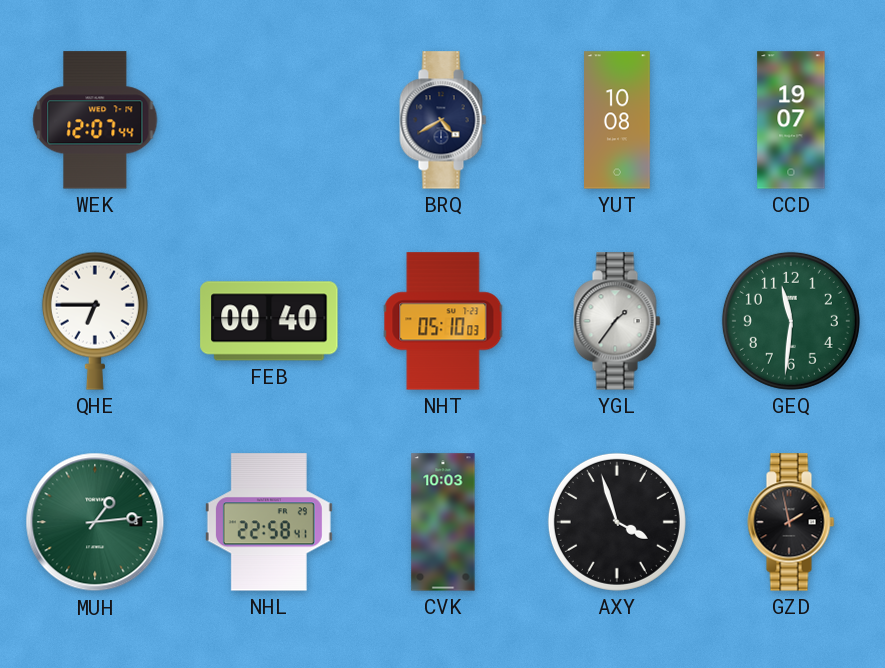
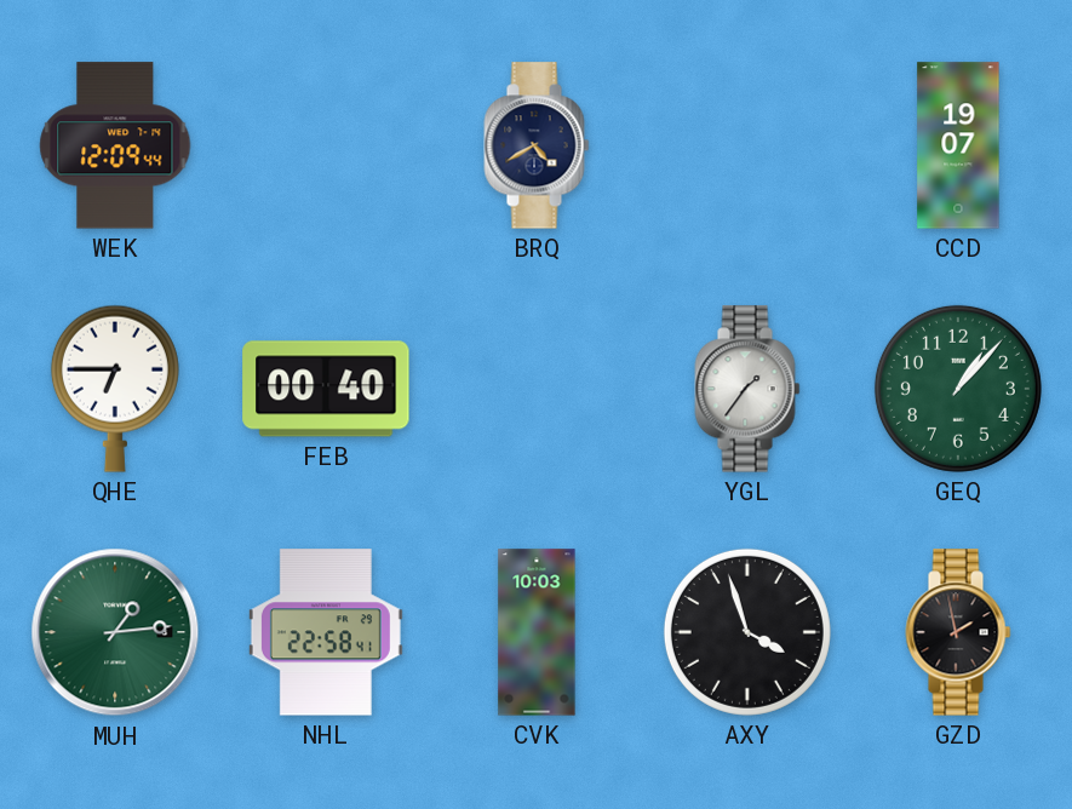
WEK: 12:07 -> 12:09 (115, 145)
YUT: 10:08 -> none (618, 120)
NHT: 05:10 -> none (443, 321)
GEQ: 11:31 -> 1:07 (958, 389)
